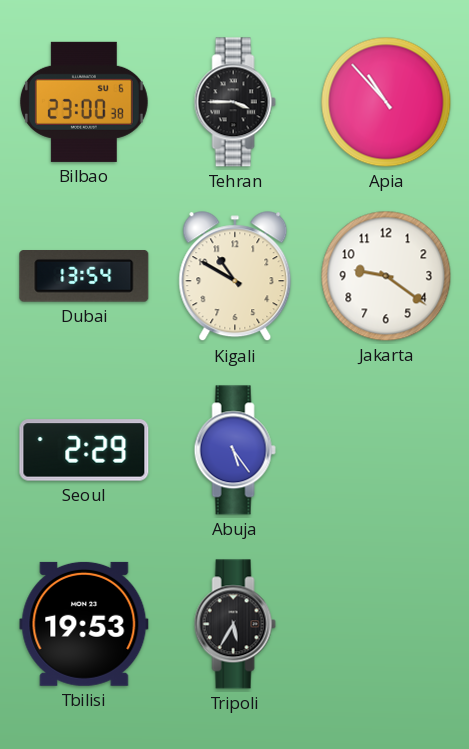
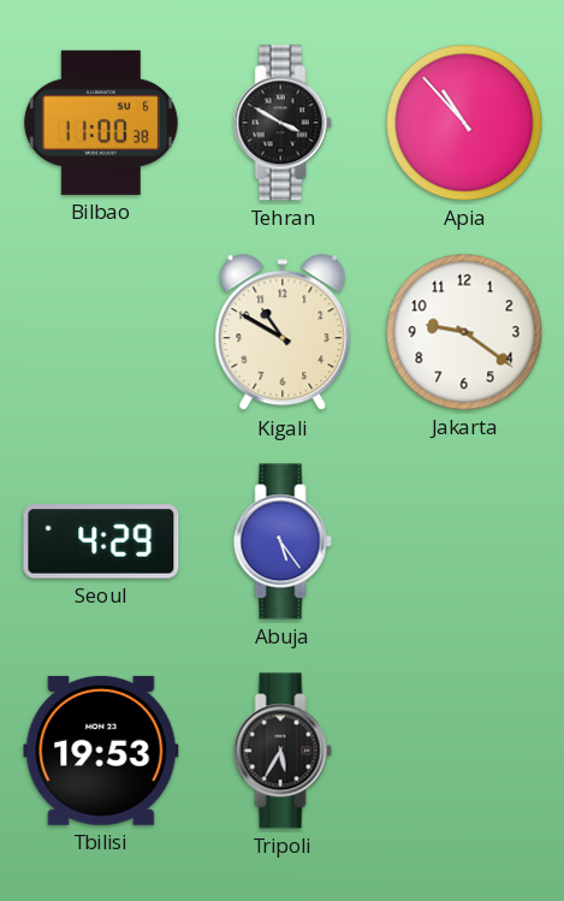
Bilbao: 23:00 -> 11:00 (101, 123)
Tehran: 3:45 -> 3:50 (283, 123)
Dubai: 13:54 -> none (84, 277)
Seoul: 2:29 -> 4:29 (101, 541)
